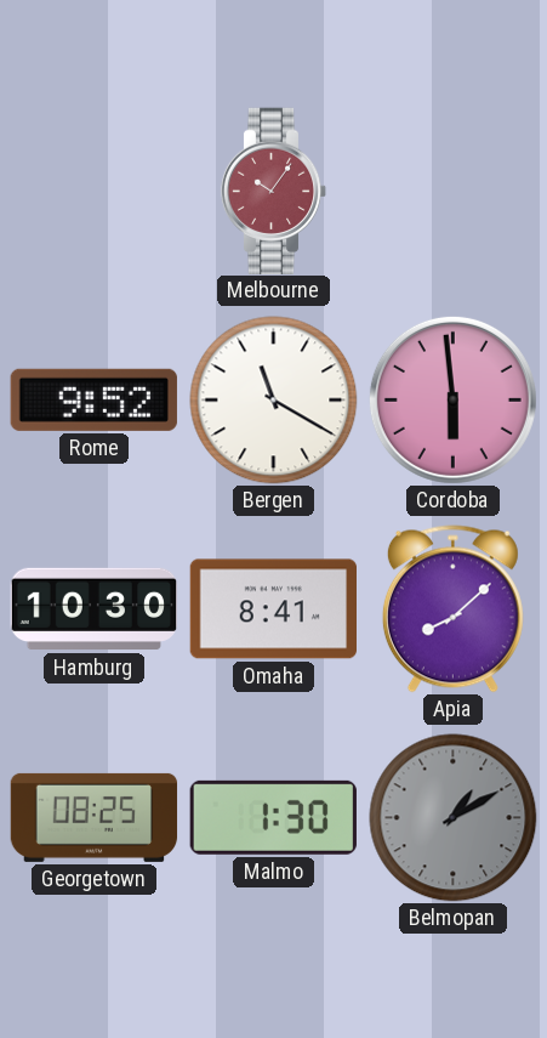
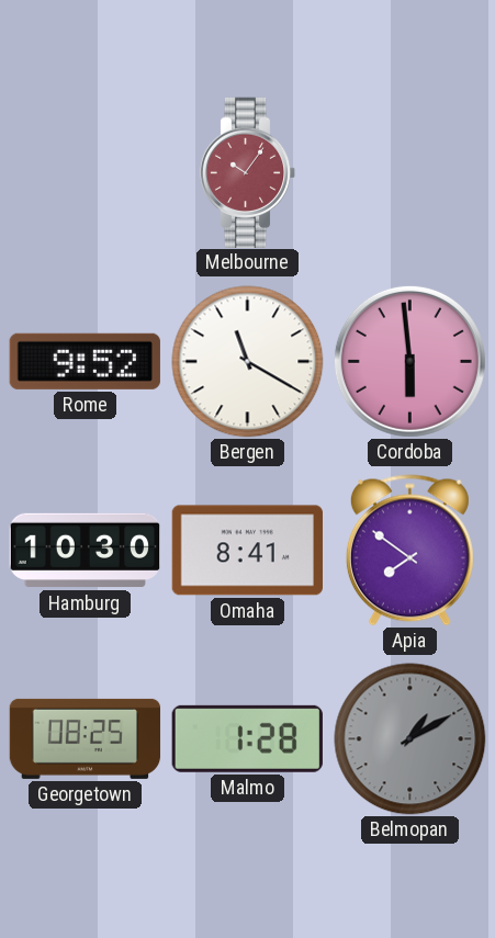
Apia: 8:08 -> 7:51 (409, 551)
Malmo: 1:30 -> 1:28 (247, 738)
